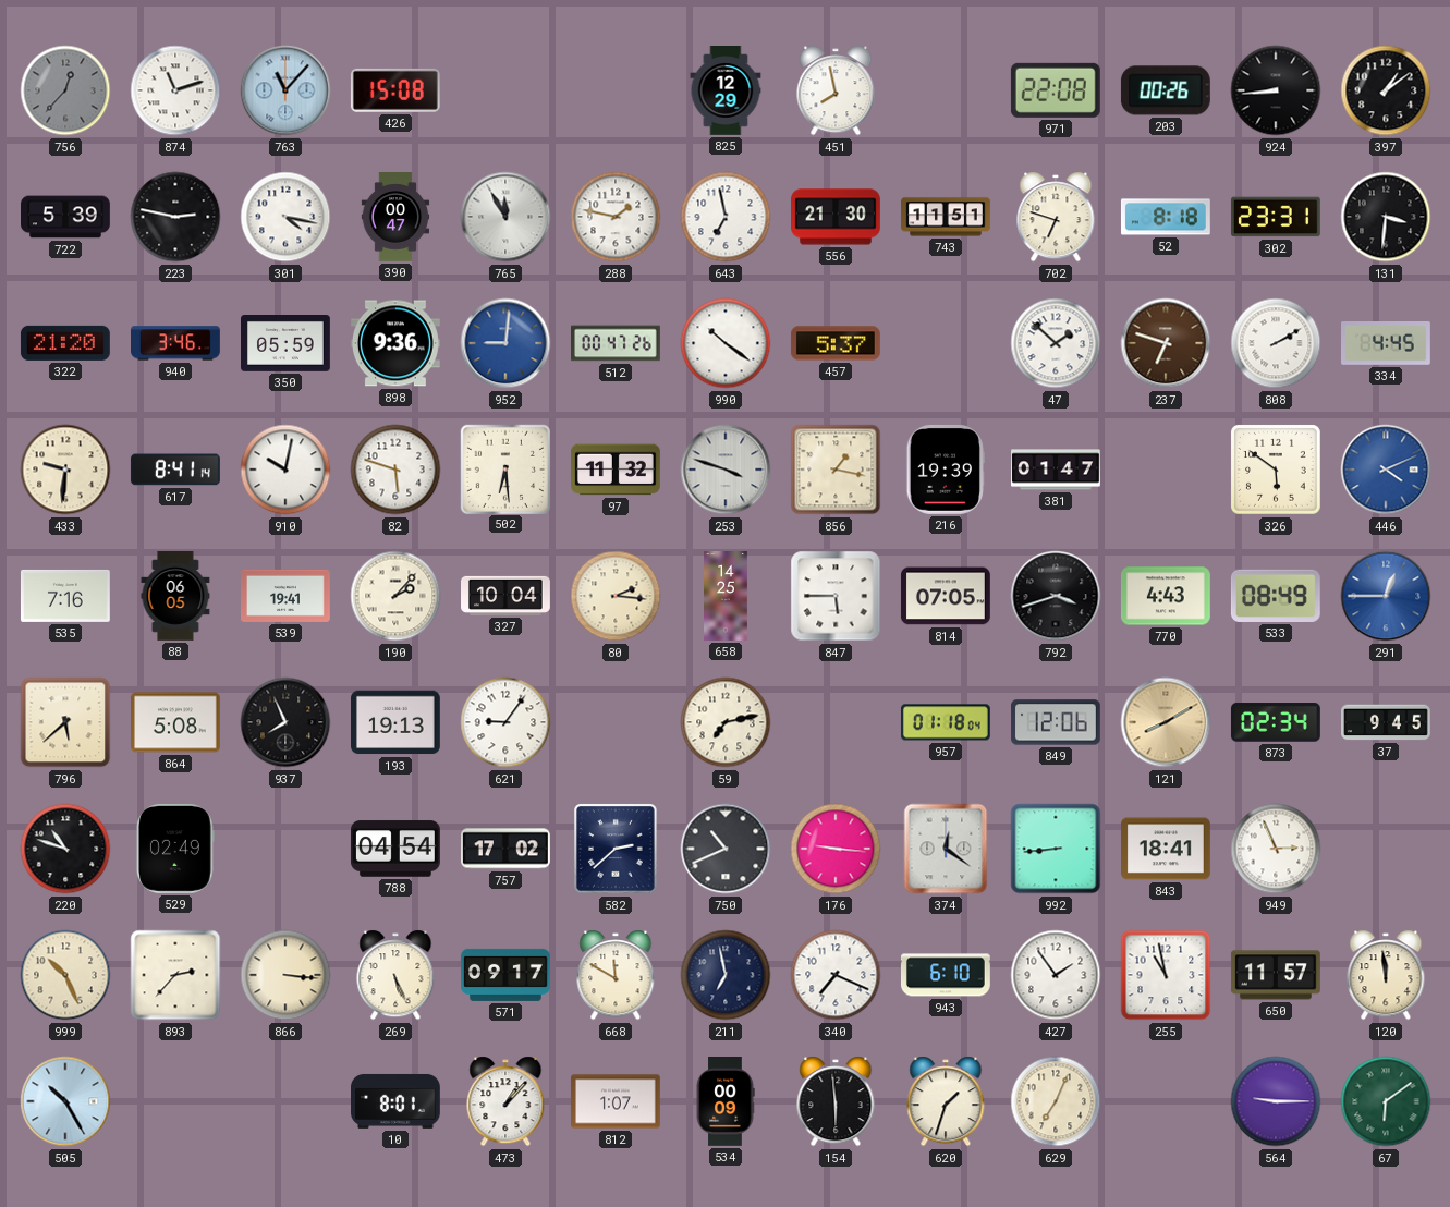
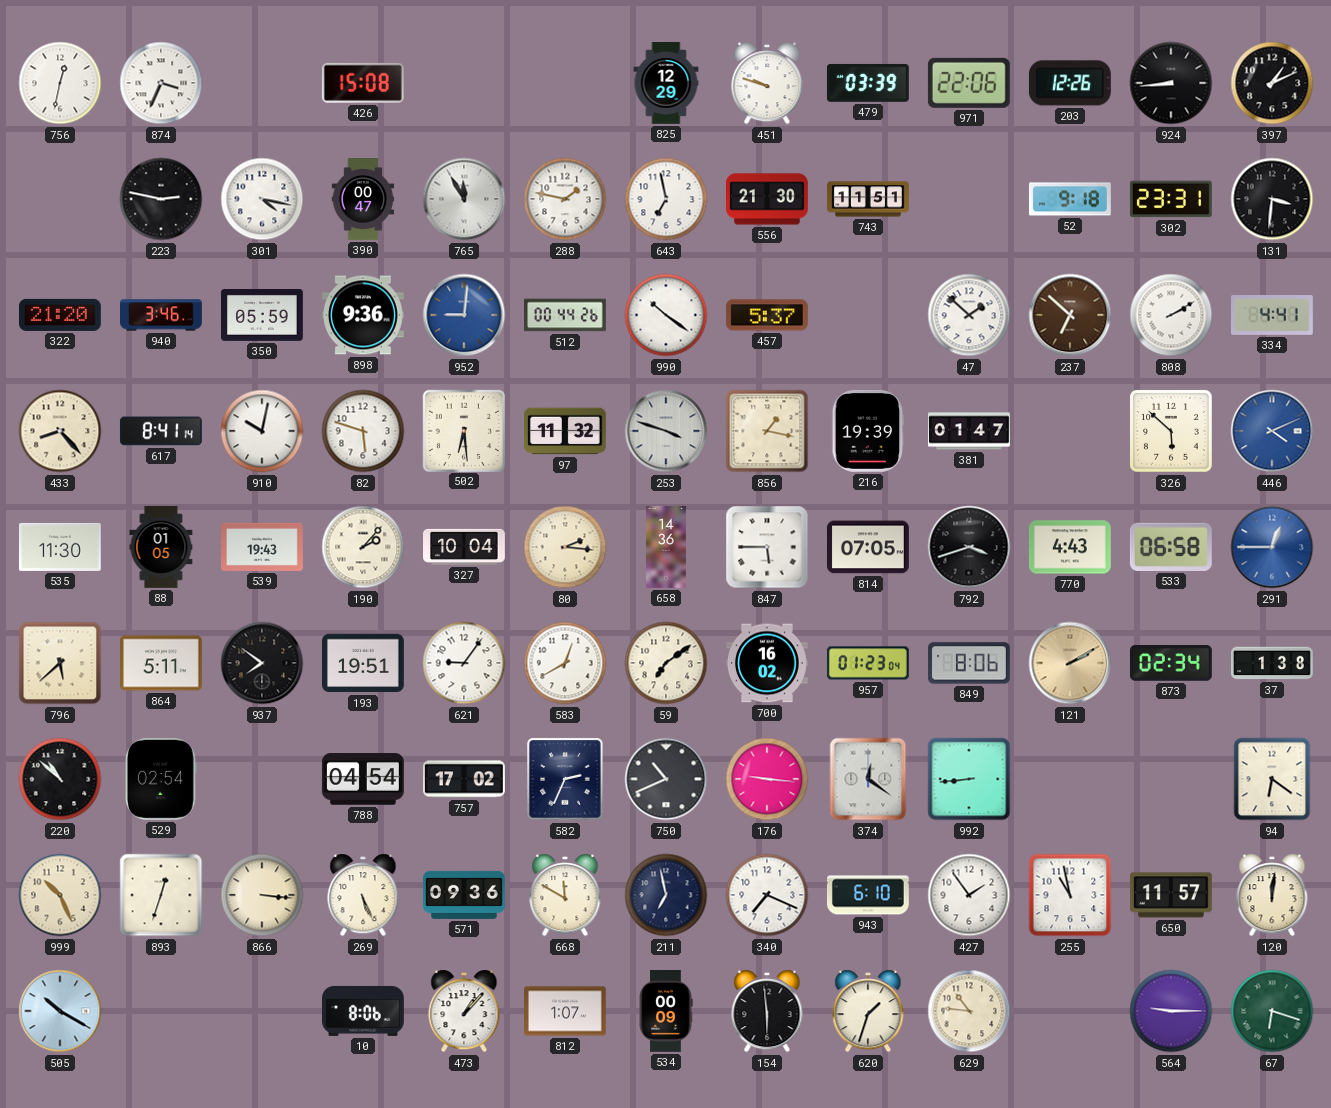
756: 12:37 -> 12:32 (60, 83)
756 dial: grey -> white (60, 83)
874: 11:12 -> 3:34 (161, 83)
763: 11:07 -> none (285, 90)
451: 7:58 -> 9:48 (767, 83)
479: none -> 03:39 (868, 83)
971: 22:08 -> 22:06 (969, 83)
203: 00:26 -> 12:26 (1070, 83)
397: 1:09 -> 1:11 (1272, 83)
722: 5:39 -> none (66, 217)
702: 6:48 -> none (1056, 217)
52: 8:18 -> 9:18 (1070, 199)
512: 00:47 -> 00:44 (566, 315)
237: 6:48 -> 6:52 (1070, 315)
334: 4:45 -> 4:41 (1273, 316)
433: 9:31 -> 8:23 (60, 431)
326: 5:51 -> 5:52 (1172, 432)
535: 7:16 -> 11:30 (60, 547)
88: 06:05 -> 01:05 (161, 548)
539: 19:41 -> 19:43 (263, 547)
658: 14:25 -> 14:36 (667, 547)
533: 08:49 -> 06:58 (1171, 547)
864: 5:08 -> 5:11 (162, 663)
937: 7:56 -> 7:51 (262, 663)
193: 19:13 -> 19:51 (364, 663)
583: none -> 12:40 (565, 663)
59: 7:13 -> 7:09 (666, 663)
700: none -> 16:02 (767, 663)
957: 01:18 -> 01:23 (868, 663)
849: 12:06 -> 8:06 (970, 663)
121: 8:10 -> 2:10 (1070, 663)
37: 9:45 -> 1:38 (1273, 663)
220: 10:48 -> 10:52 (60, 779)
529: 02:49 -> 02:54 (161, 779)
582: 2:38 -> 2:34 (566, 780)
843: 18:41 -> none (1167, 849)
949: 2:56 -> none (1276, 849)
94: none -> 6:21 (1272, 779)
893: 2:37 -> 12:33 (161, 895)
571: 09:17 -> 09:36 (465, 895)
120: 11:59 -> 12:01 (1272, 895)
505: 10:25 -> 10:20 (60, 1011)
10: 8:01 -> 8:06 (364, 1011)
629: 7:04 -> 10:46 (969, 1011)
67: 6:09 -> 6:18 (1272, 1011)
